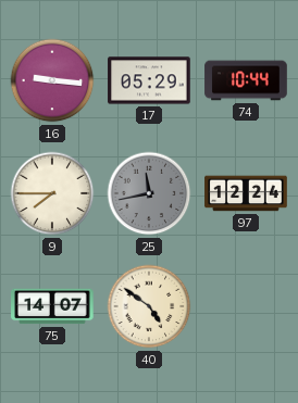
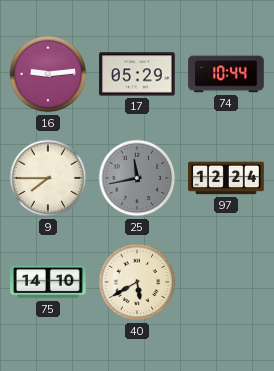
16: 9:16 -> 9:14 (48, 74)
75: 14:07 -> 14:10 (48, 282)
40: 4:51 -> 5:40 (137, 282)
